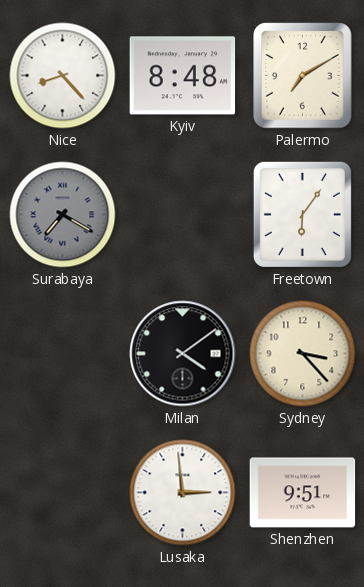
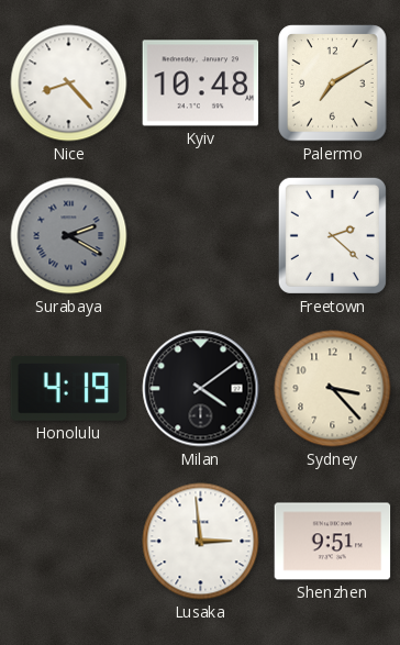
Kyiv: 8:48 -> 10:48 (201, 84)
Surabaya: 7:20 -> 2:20 (69, 236)
Freetown: 6:06 -> 2:22 (332, 235)
Honolulu: none -> 4:19 (69, 388)
